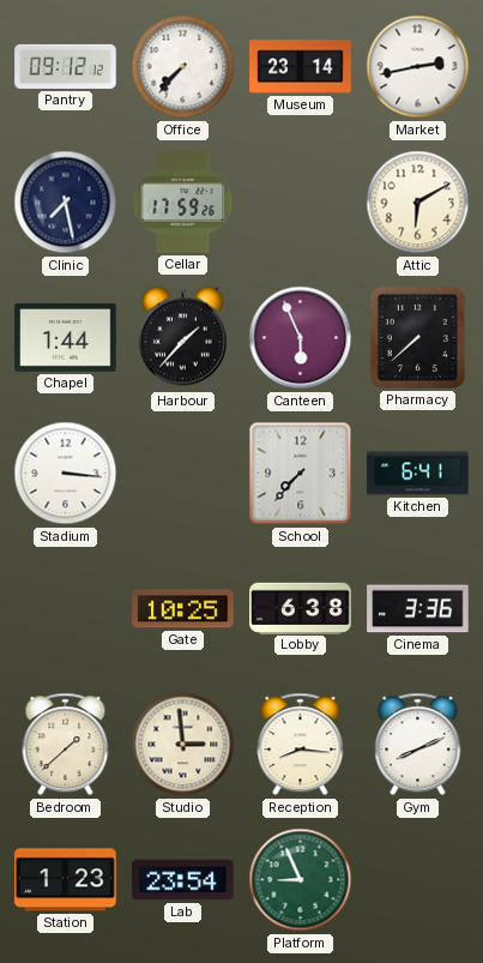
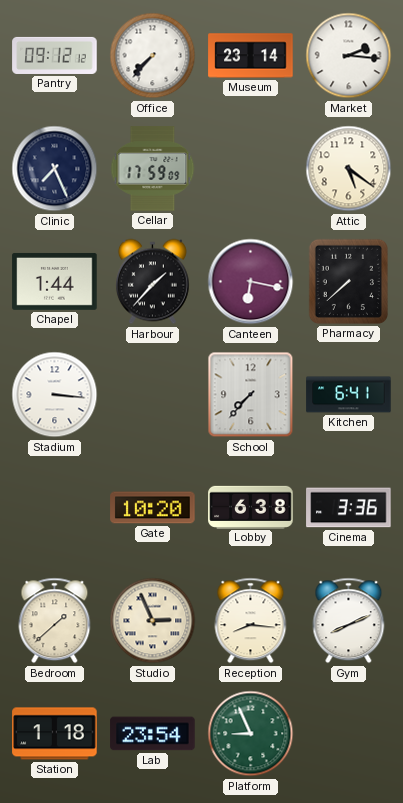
Market: 2:43 -> 2:16 (349, 56)
Clinic: 7:28 -> 7:26 (55, 169)
Cellar: 17:59:26 -> 17:59:09 (153, 169)
Attic: 6:10 -> 5:21 (349, 169)
Canteen: 5:56 -> 6:17 (251, 282)
Gate: 10:25 -> 10:20 (153, 508)
Studio: 2:59 -> 2:56 (153, 621)
Station: 1:23 -> 1:18 (55, 734)
